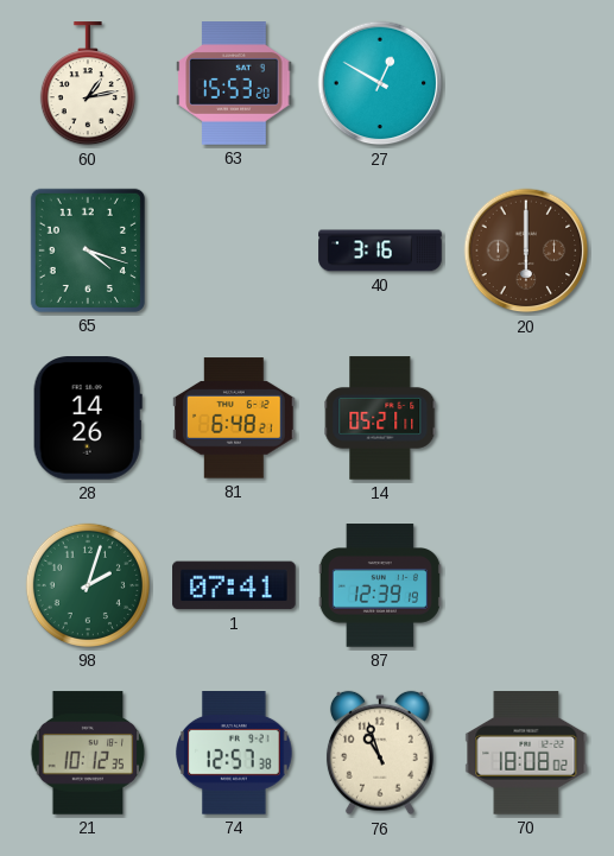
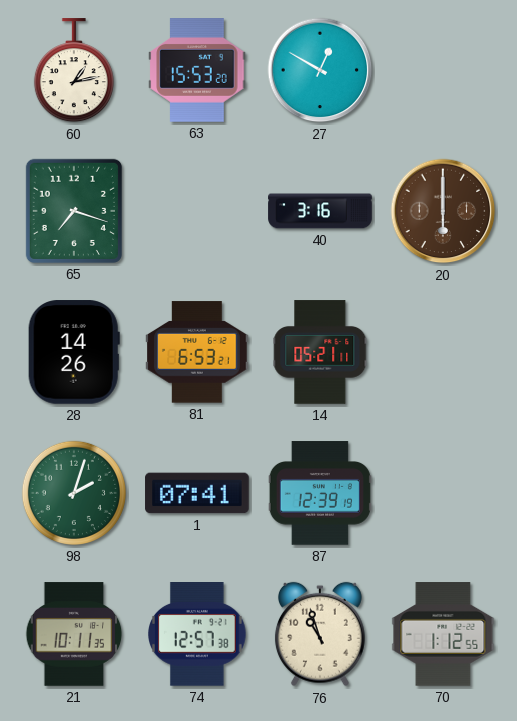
65: 4:18 -> 7:18 (74, 211)
81: 6:48 -> 6:53 (197, 352)
21: 10:12 -> 10:11 (74, 634)
70: 18:08 -> 1:12 (443, 634)
